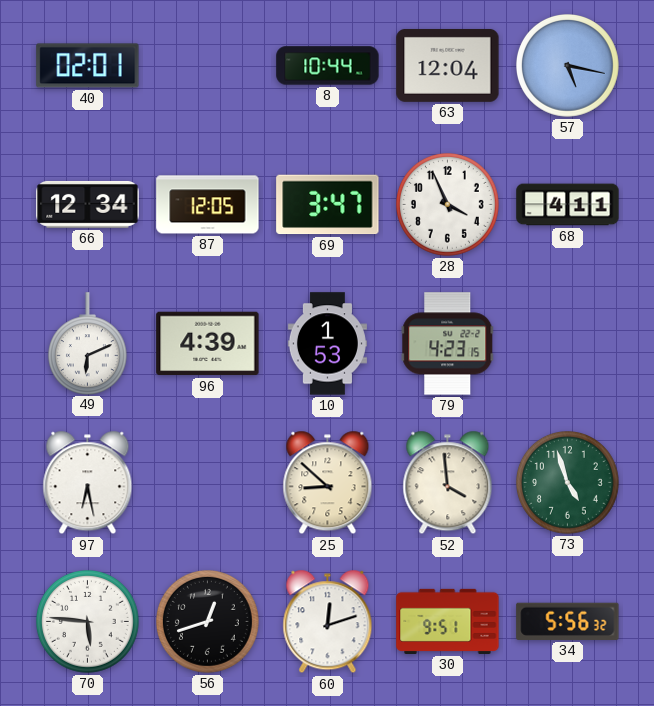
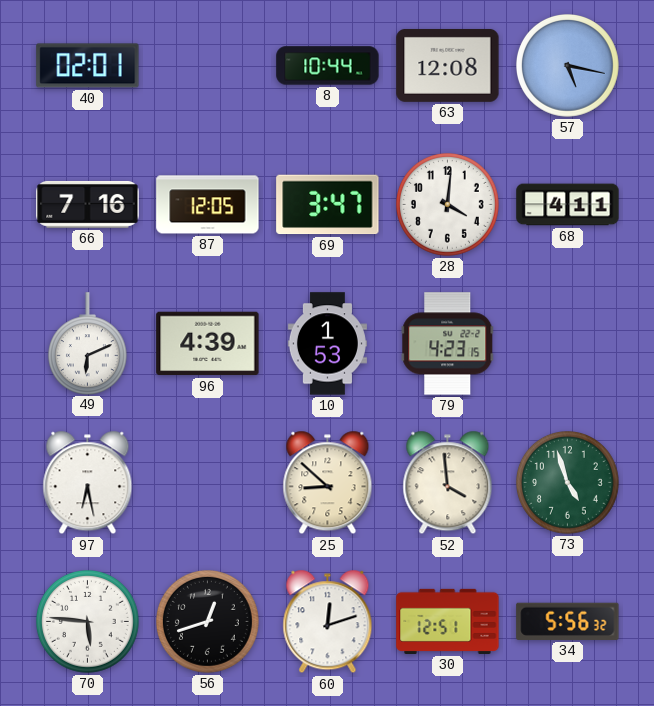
63: 12:04 -> 12:08 (448, 65)
66: 12:34 -> 7:16 (88, 204)
28: 3:56 -> 4:01 (448, 205)
30: 9:51 -> 12:51 (448, 621)
